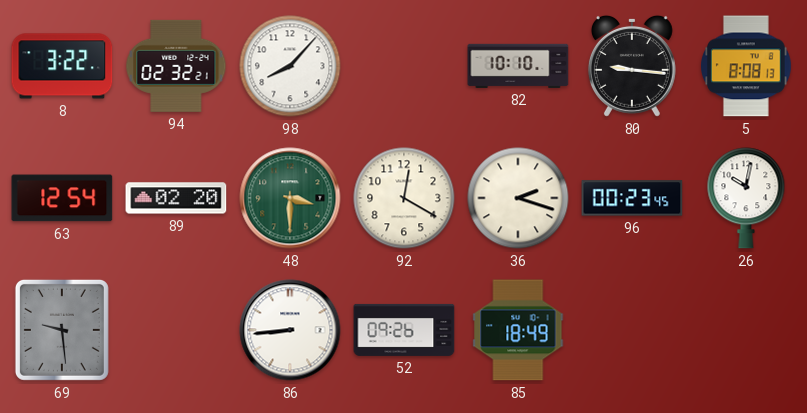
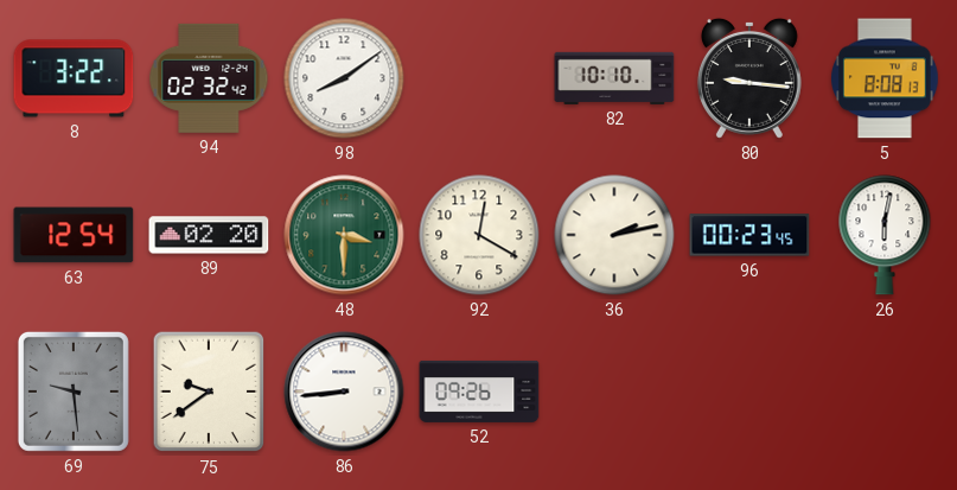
94: 02:32:21 -> 02:32:42 (209, 78)
98: 8:07 -> 8:09 (344, 78)
36: 2:18 -> 2:13 (614, 235)
26: 10:02 -> 6:02 (885, 235)
75: none -> 9:39 (209, 392)
85: 18:49 -> none (518, 330)
